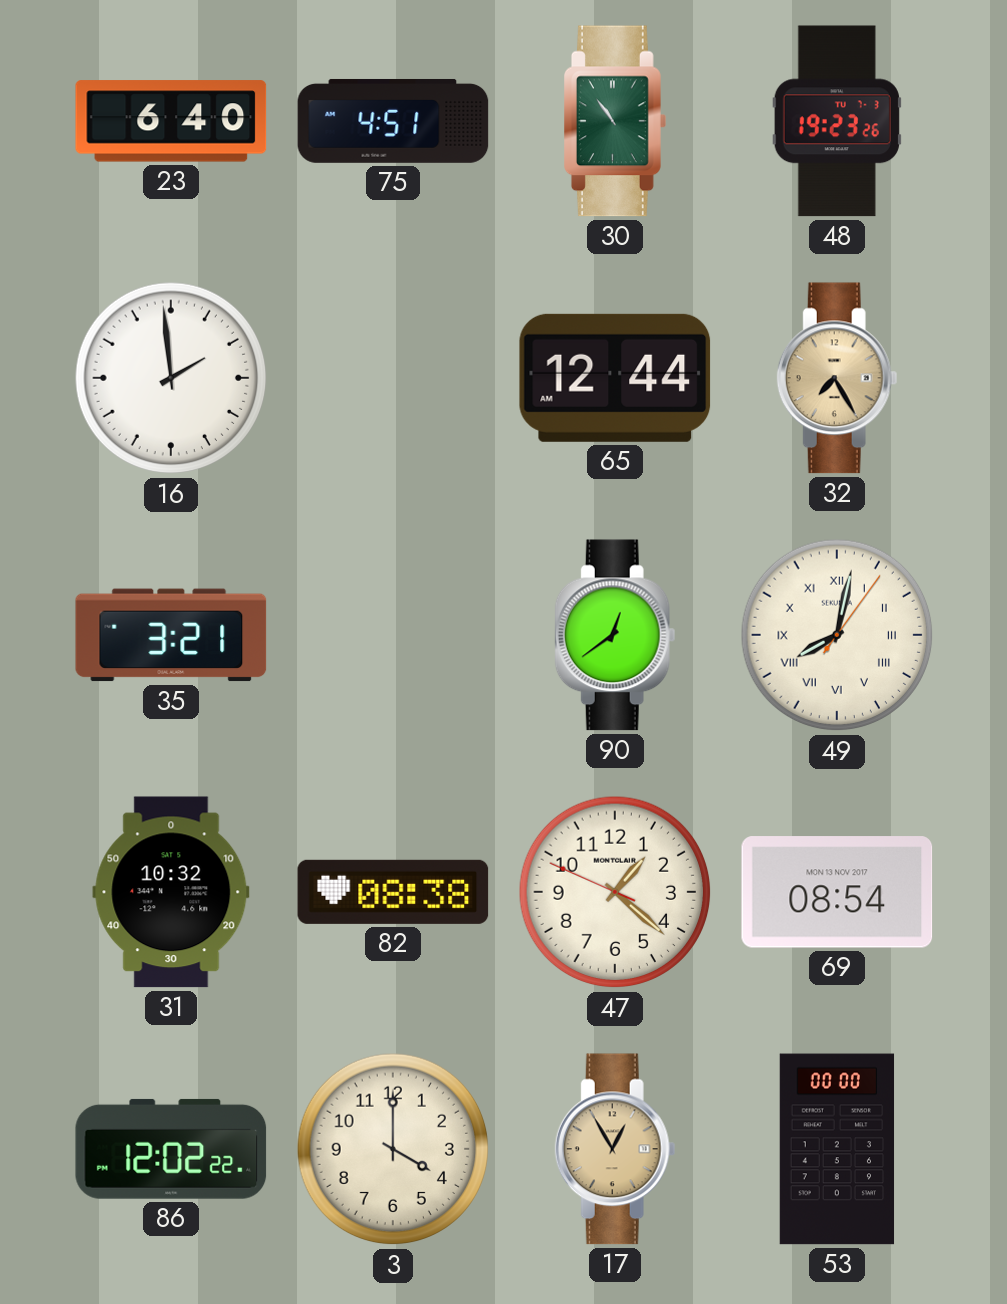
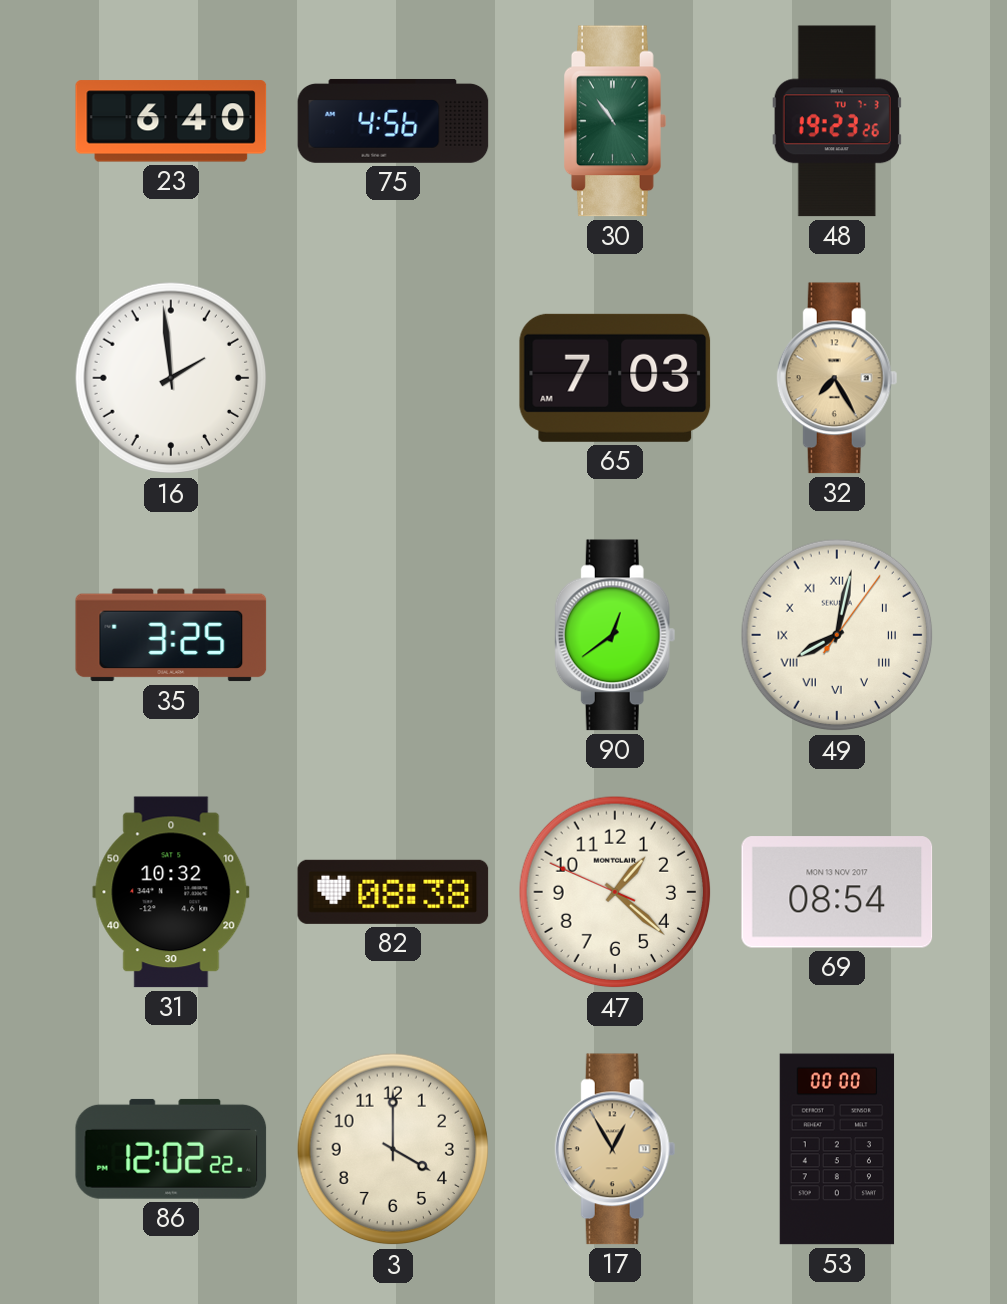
75: 4:51 -> 4:56 (393, 121)
65: 12:44 -> 7:03 (615, 378)
35: 3:21 -> 3:25 (171, 635)
